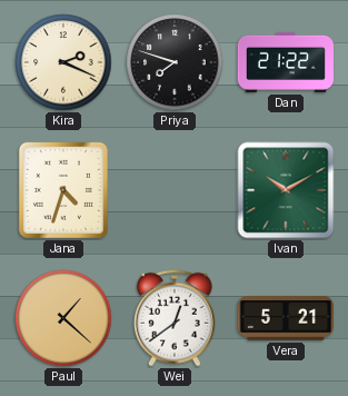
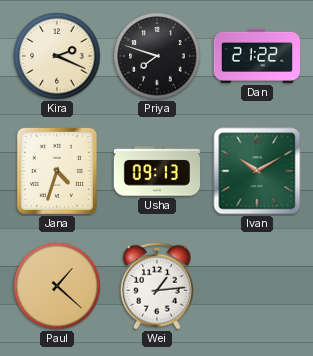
Usha: none -> 09:13 (156, 171)
Wei: 12:39 -> 1:14 (157, 286)
Vera: 5:21 -> none (285, 319)
